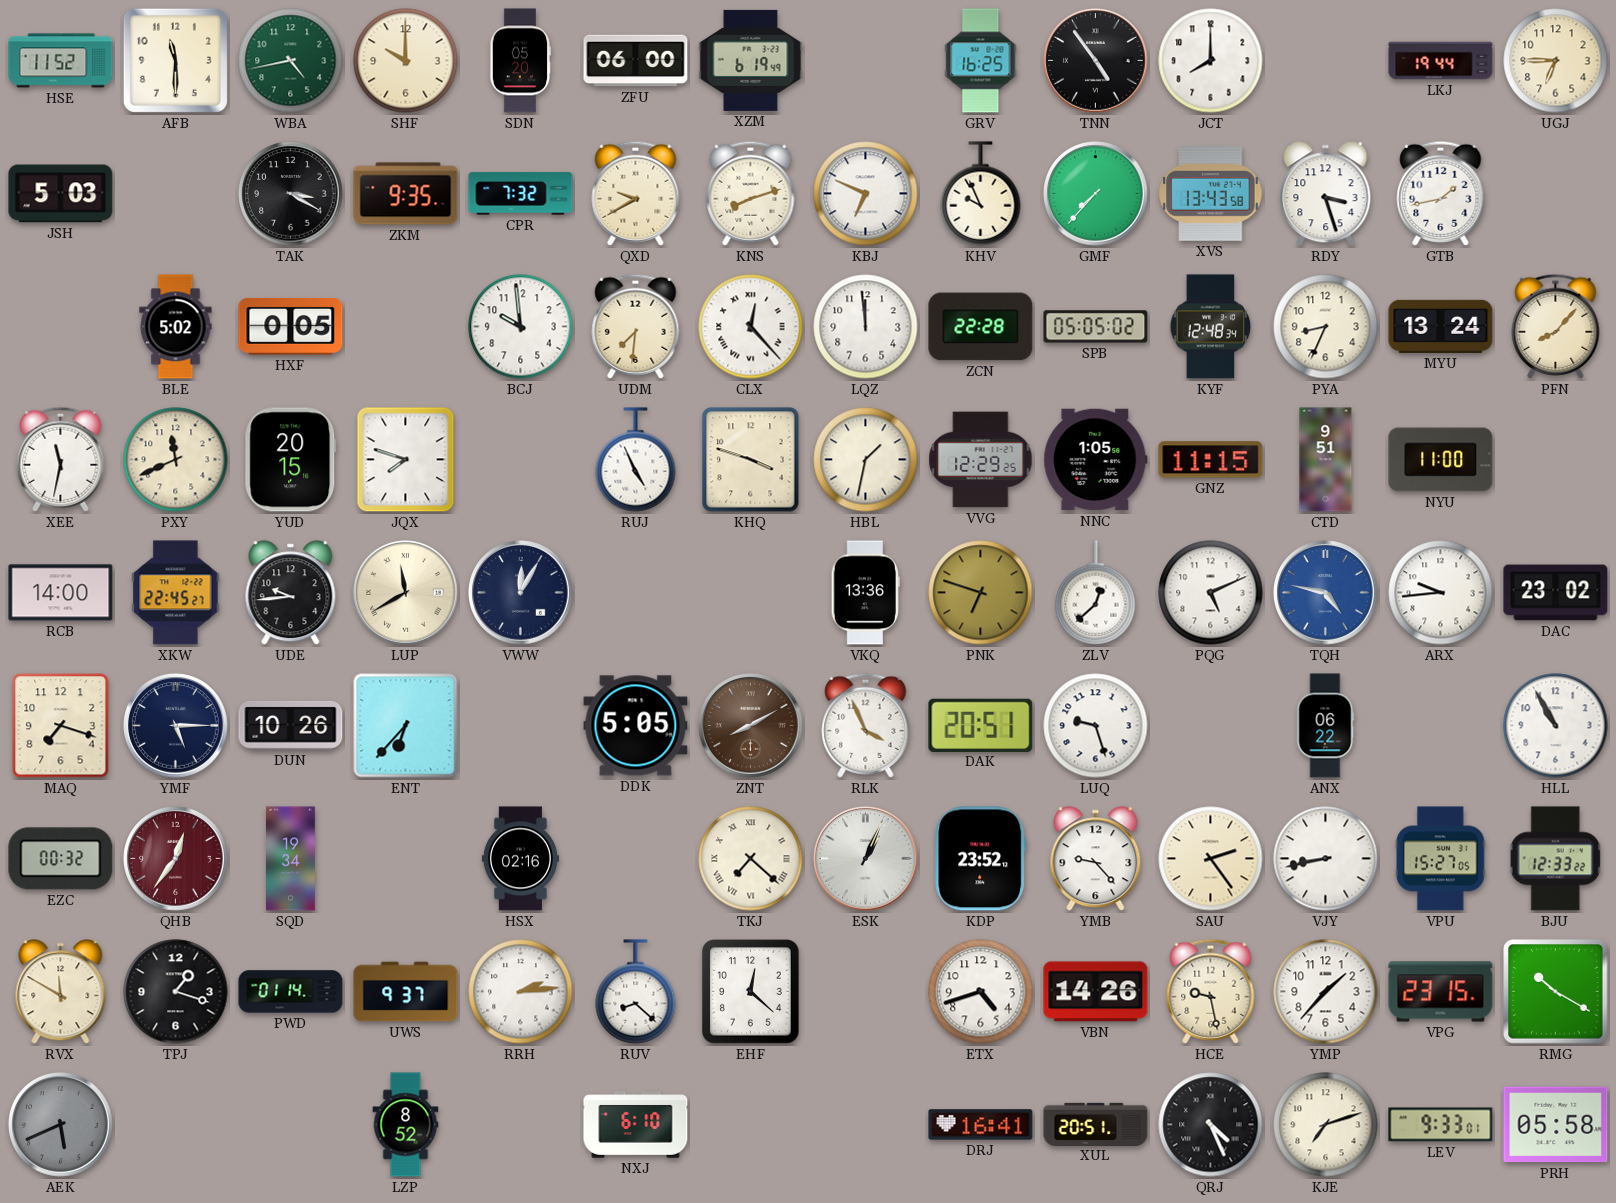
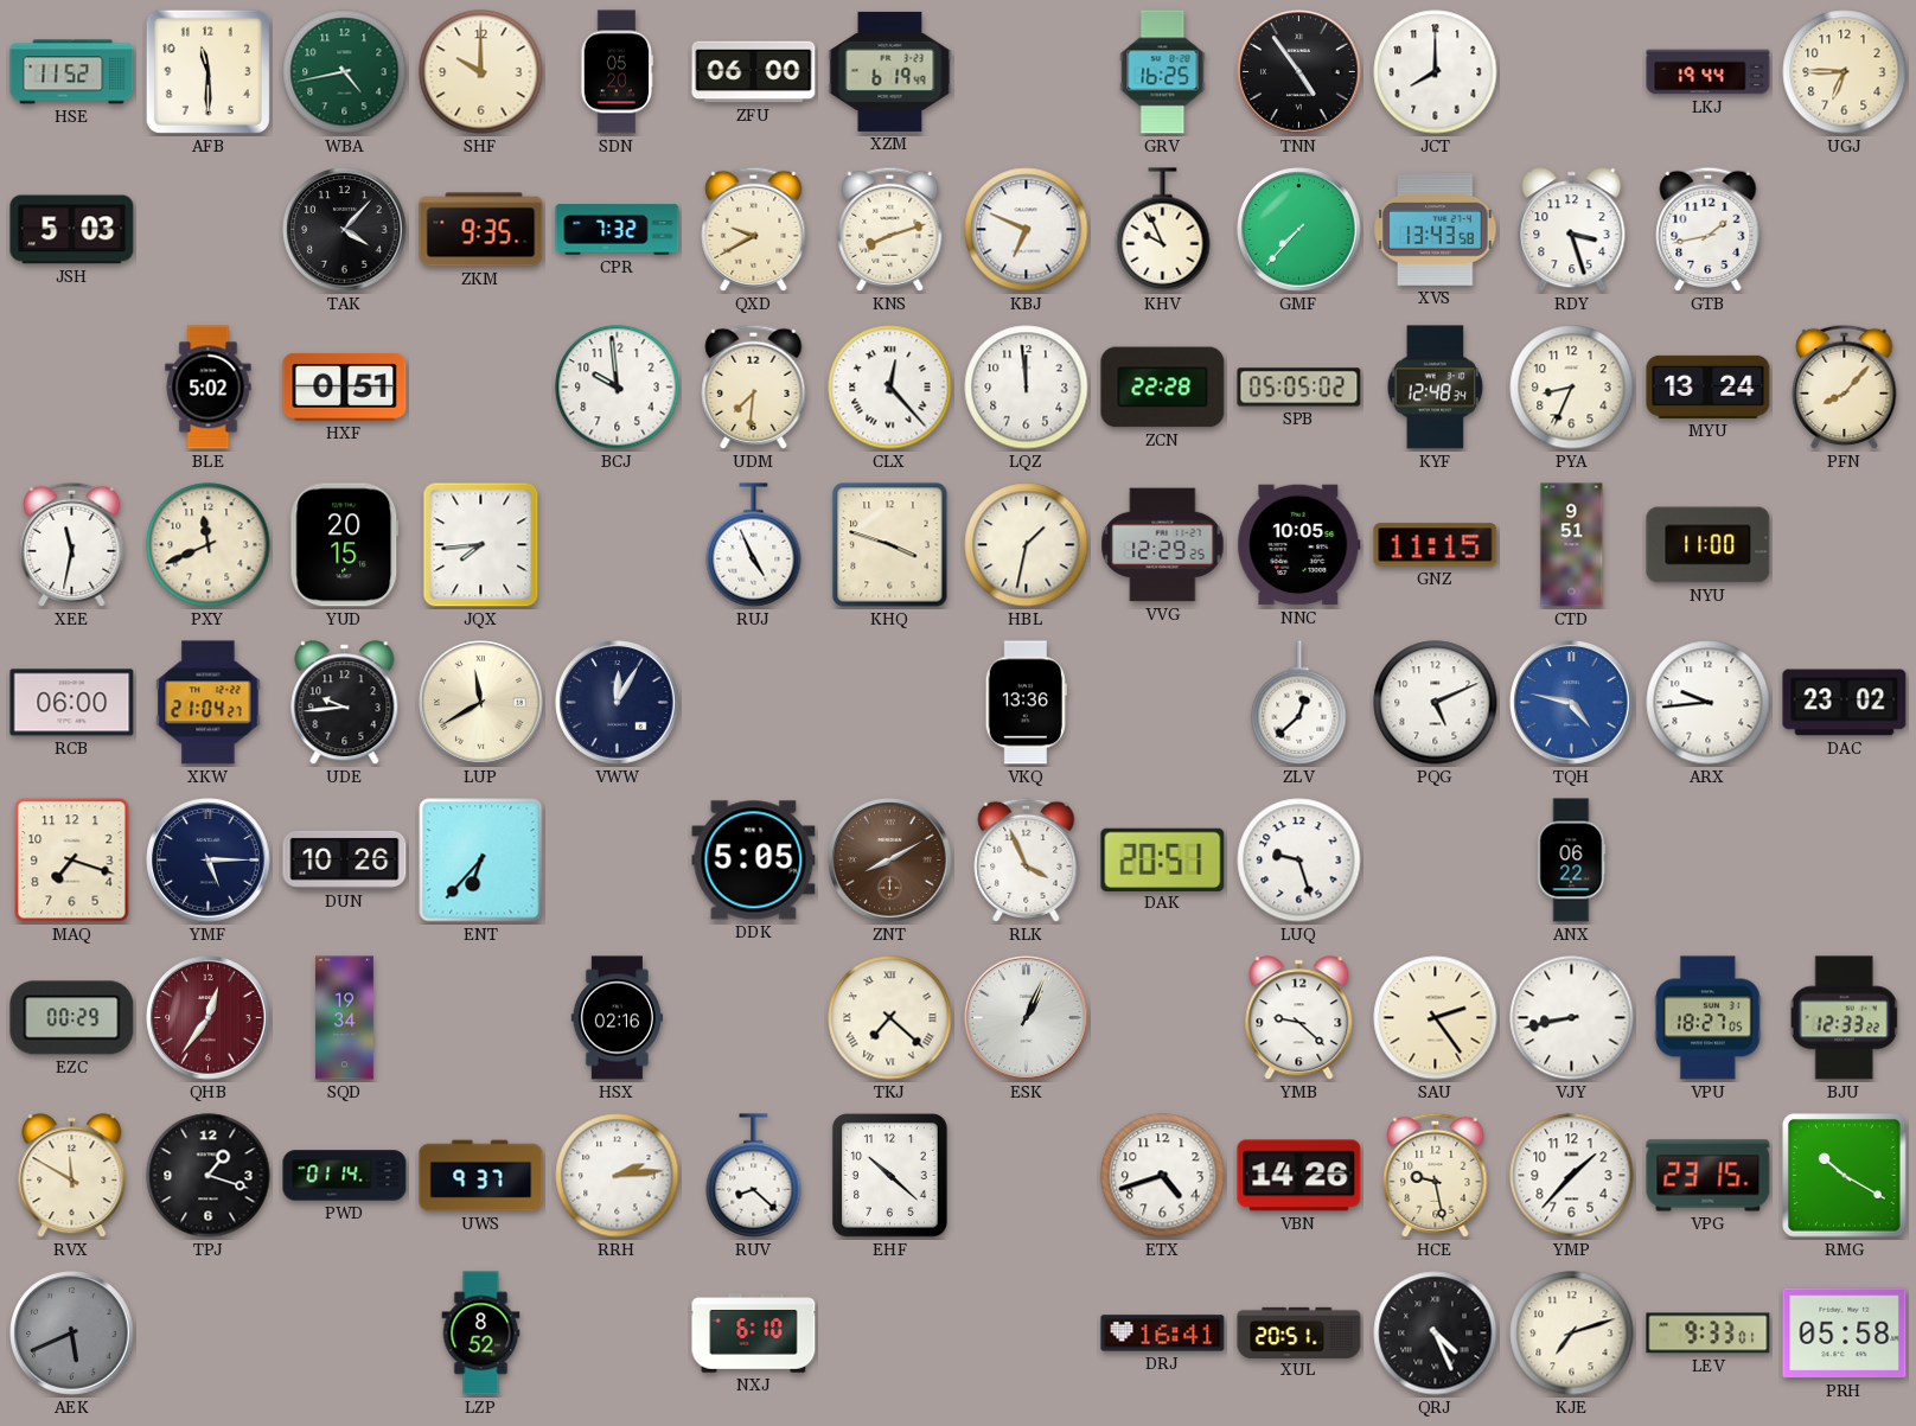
TAK: 3:20 -> 4:07 (345, 230)
HXF: 0:05 -> 0:51 (345, 388)
JQX: 7:48 -> 7:44 (481, 545)
NNC: 1:05 -> 10:05 (1299, 545)
RCB: 14:00 -> 06:00 (72, 703)
XKW: 22:45 -> 21:04 (209, 703)
PNK: 6:48 -> none (981, 593)
HLL: 10:55 -> none (1556, 726)
EZC: 00:32 -> 00:29 (72, 1018)
KDP: 23:52 -> none (981, 859)
YMB: 9:23 -> 9:22 (1299, 1018)
VPU: 15:27 -> 18:27 (1709, 1018)
EHF: 12:22 -> 10:22 (890, 1176)
